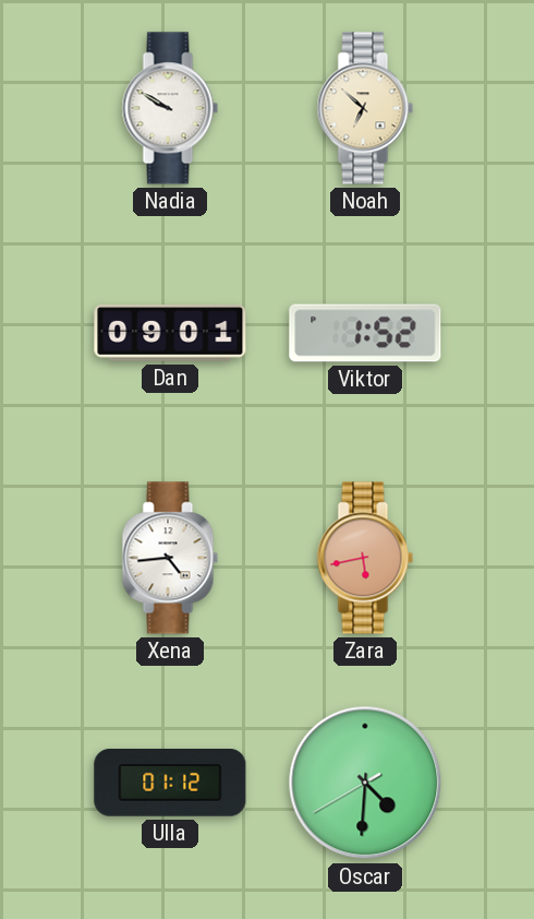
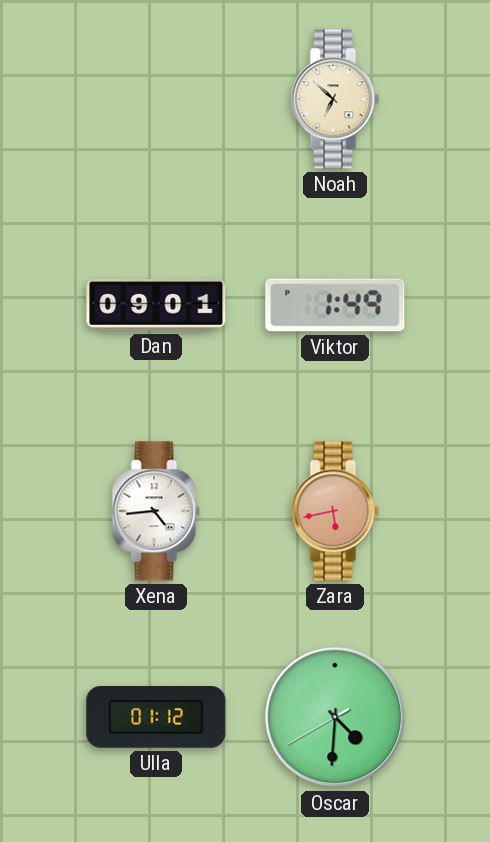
Nadia: 9:50 -> none (170, 108)
Viktor: 1:52 -> 1:49 (335, 305)
